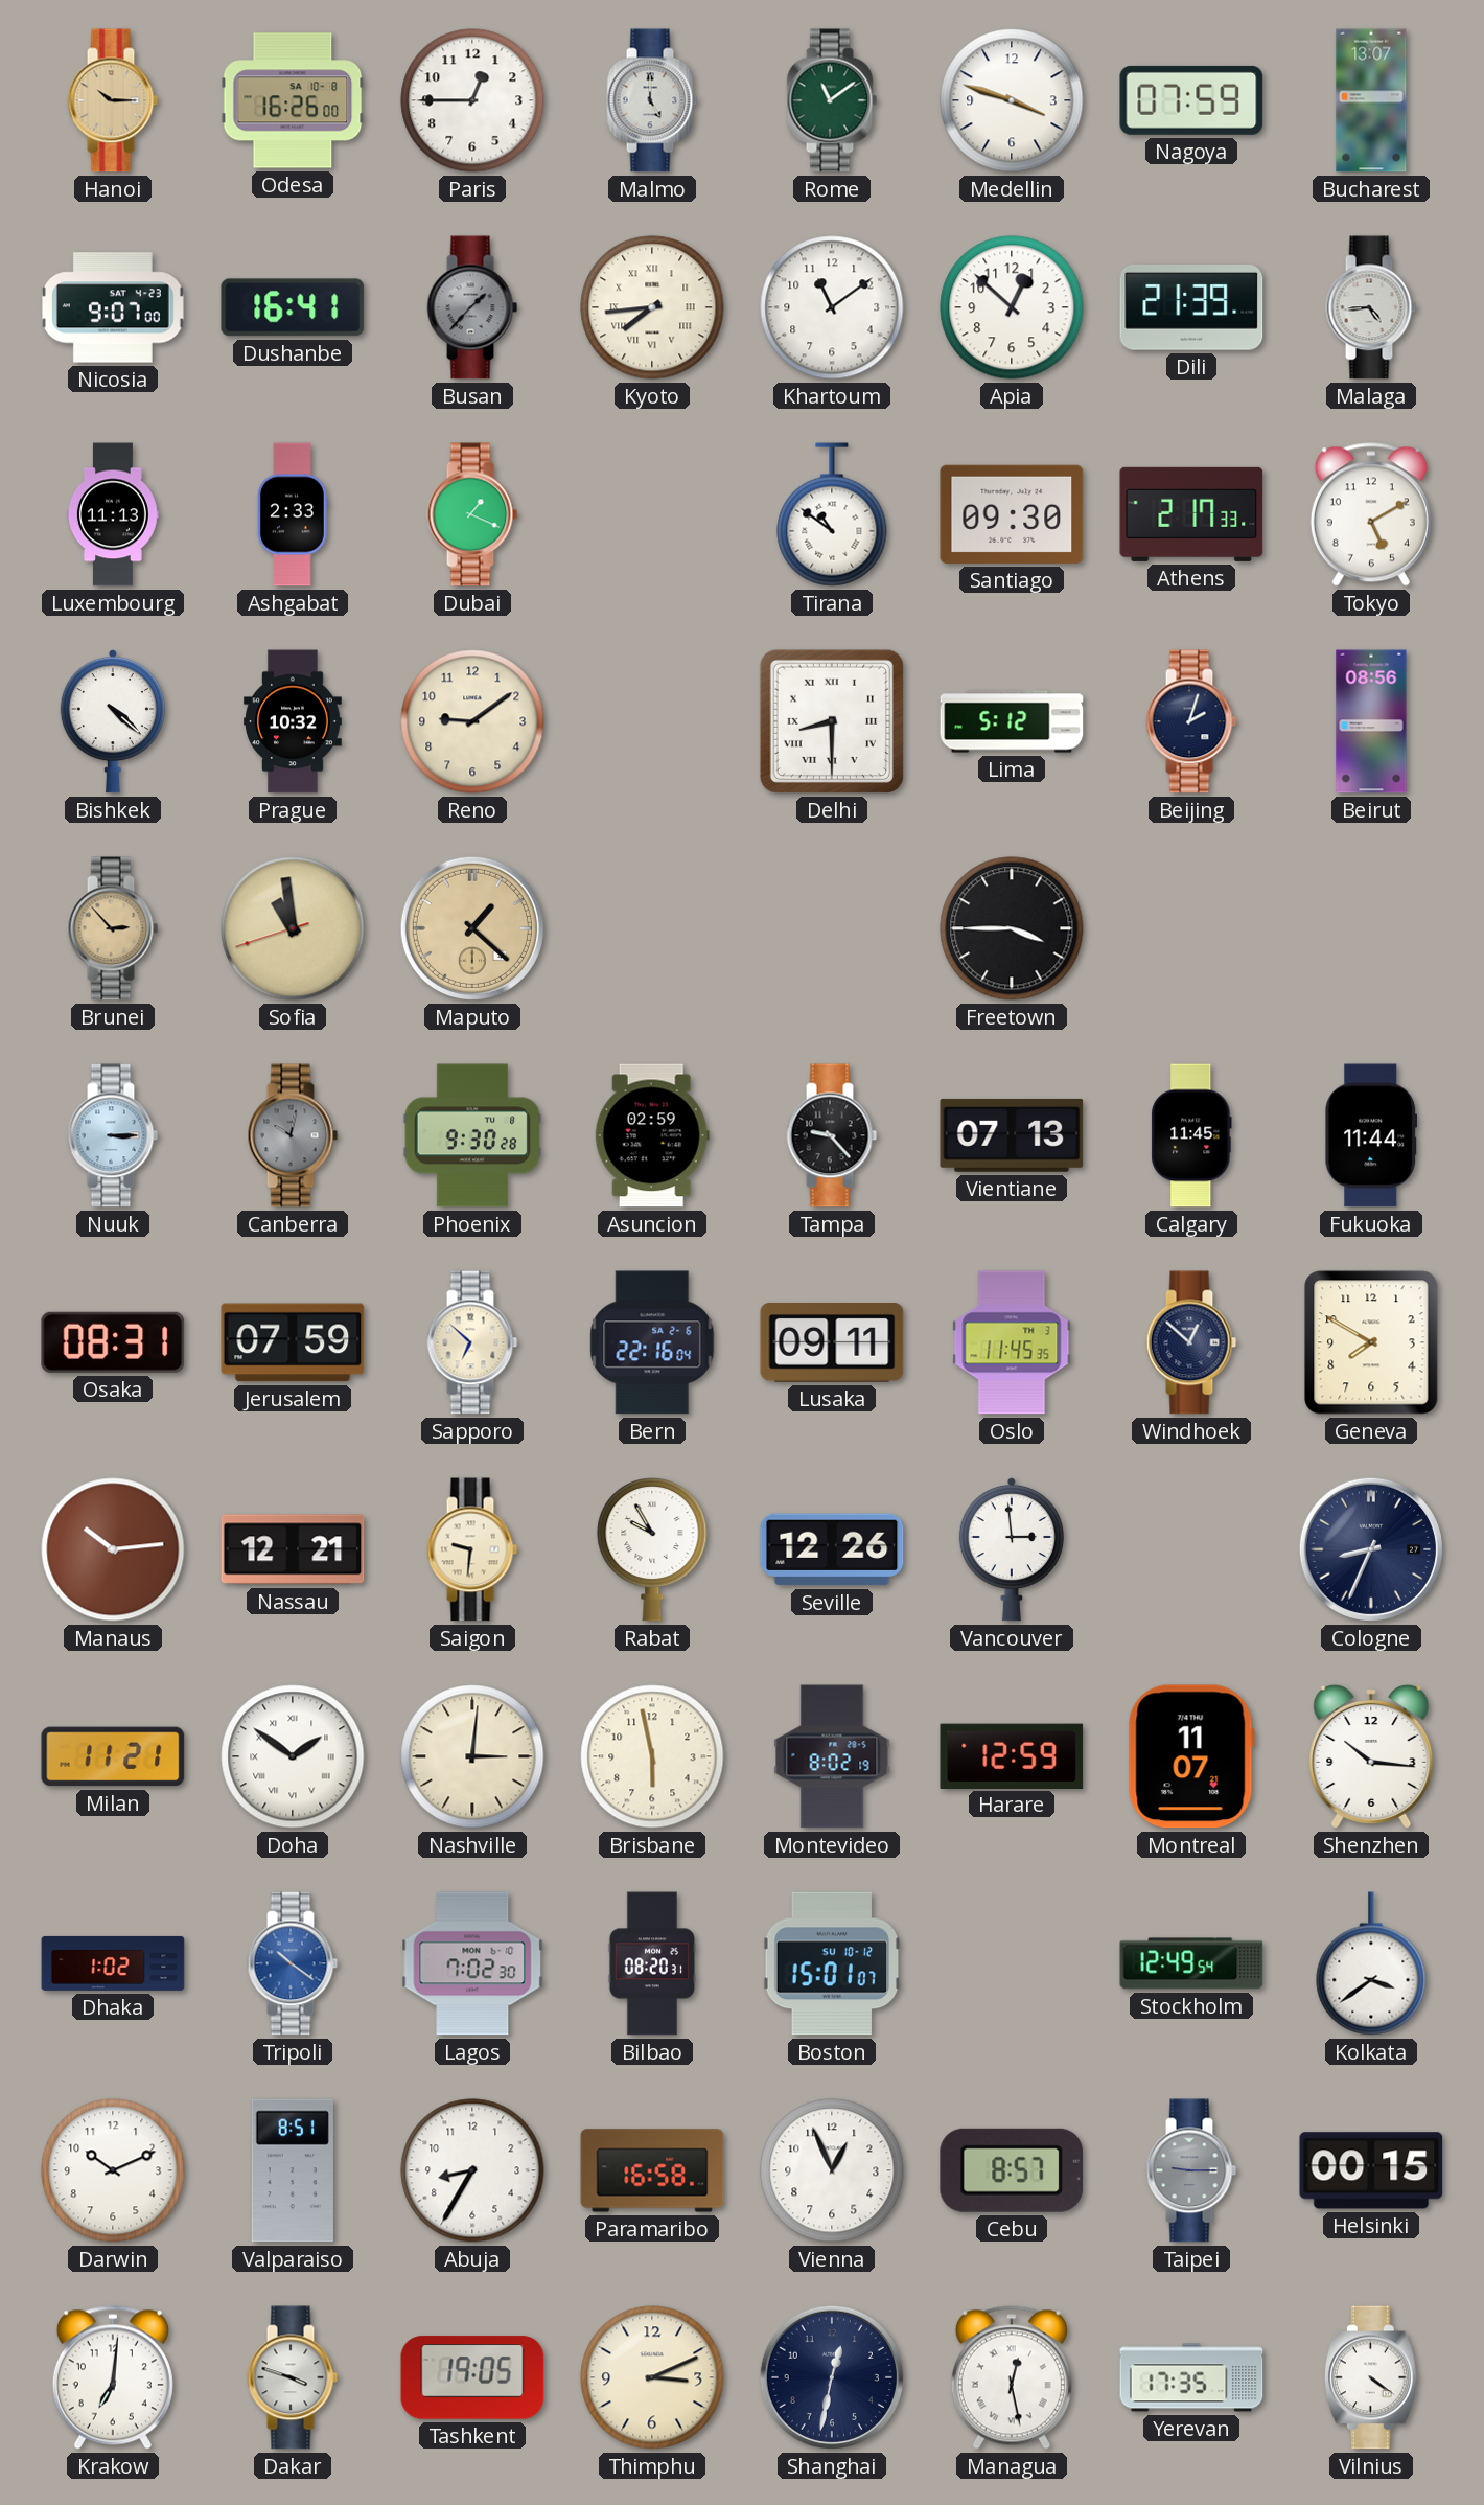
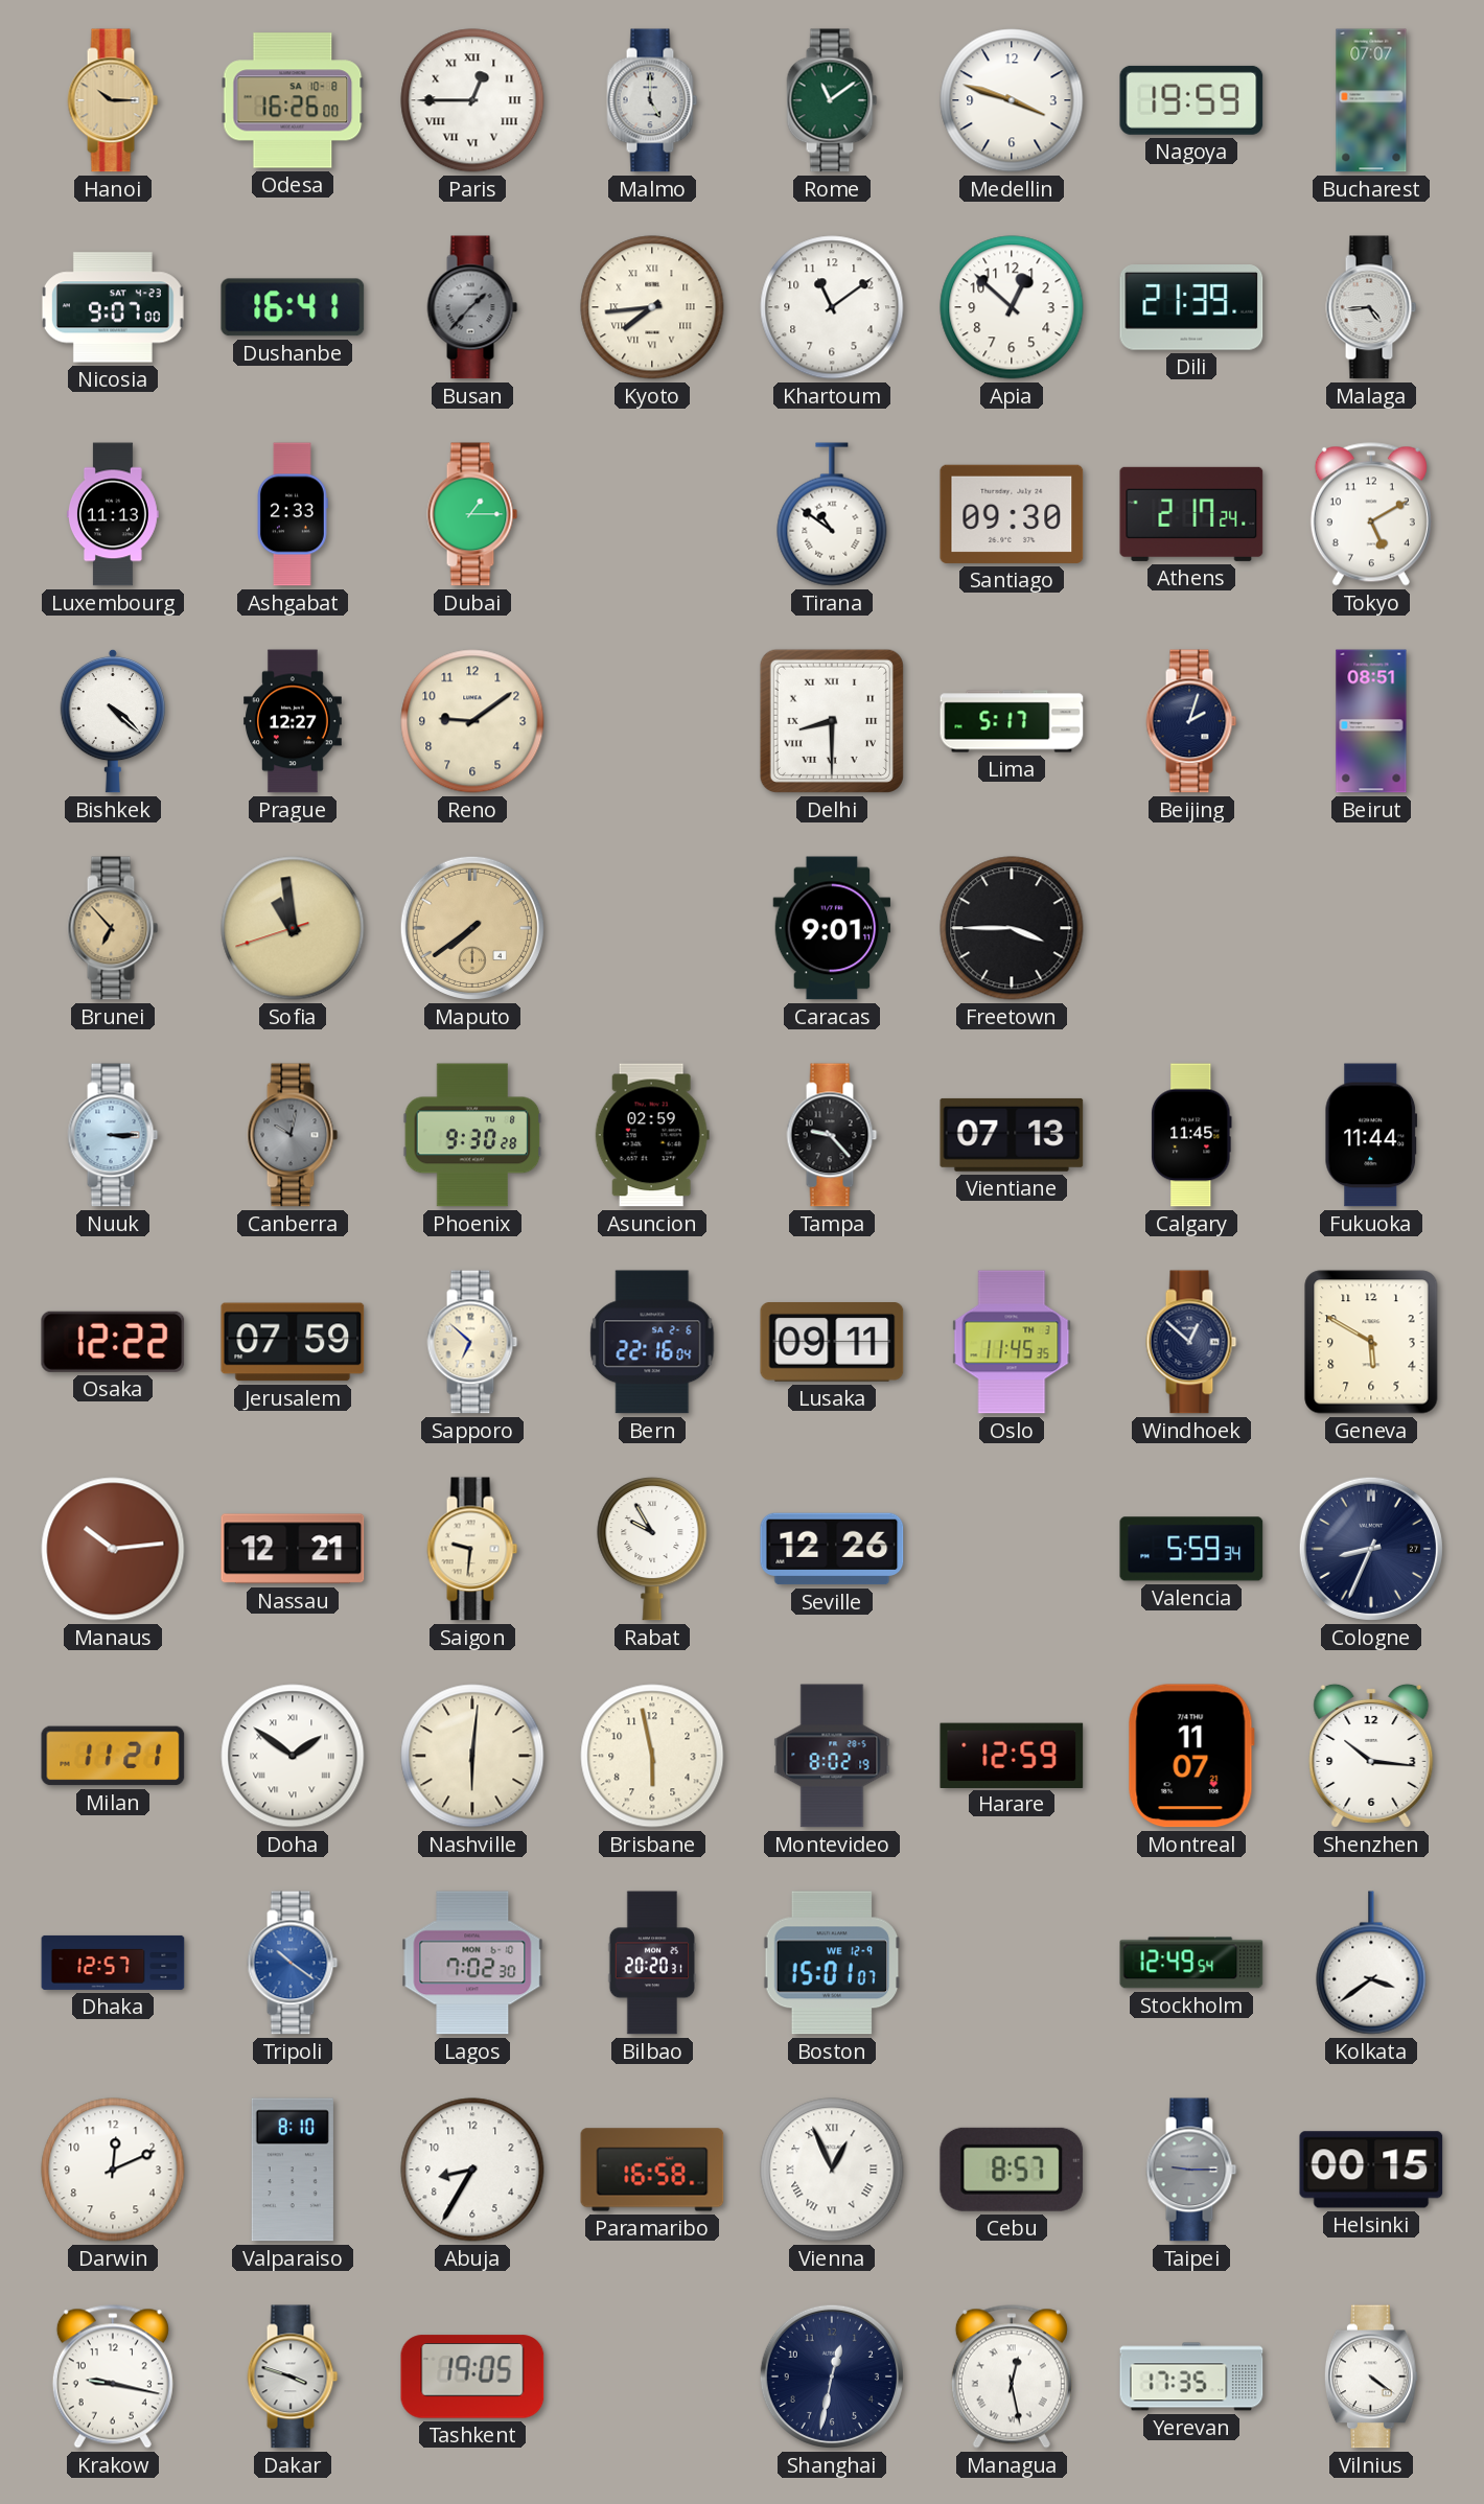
Paris numerals: Arabic -> Roman (472, 100)
Nagoya: 07:59 -> 19:59 (1191, 100)
Bucharest: 13:07 -> 07:07 (1371, 100)
Dubai: 1:19 -> 1:15 (472, 514)
Athens: 2:17:33 -> 2:17:24 (1191, 514)
Prague: 10:32 -> 12:27 (294, 721)
Lima: 5:12 -> 5:17 (1012, 721)
Beirut: 08:56 -> 08:51 (1371, 721)
Brunei: 2:53 -> 6:53 (113, 928)
Maputo: 1:22 -> 7:39 (472, 928)
Caracas: none -> 9:01 (832, 928)
Osaka: 08:31 -> 12:22 (113, 1342)
Geneva: 7:50 -> 5:50 (1371, 1342)
Vancouver: 2:59 -> none (1012, 1549)
Valencia: none -> 5:59 (1191, 1549)
Nashville: 3:01 -> 6:01 (472, 1756)
Dhaka: 1:02 -> 12:57 (113, 1963)
Bilbao: 08:20 -> 20:20 (652, 1963)
Boston date: SU 10-12 -> WE 12-9 (832, 1963)
Darwin: 10:11 -> 12:11 (113, 2170)
Valparaiso: 8:51 -> 8:10 (293, 2170)
Vienna numerals: Arabic -> Roman (832, 2170)
Krakow: 7:01 -> 9:17 (113, 2377)
Thimphu: 3:11 -> none (652, 2377)
